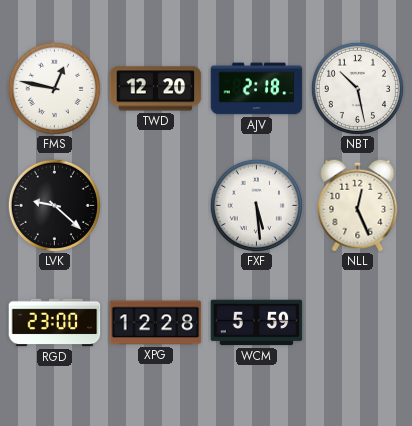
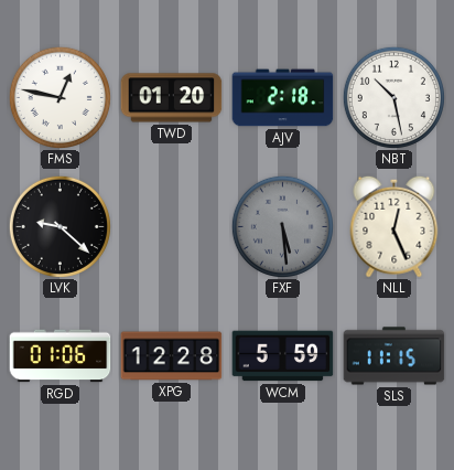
TWD: 12:20 -> 01:20 (172, 98)
FXF dial: white -> grey (282, 226)
RGD: 23:00 -> 01:06 (61, 356)
SLS: none -> 11:15 (394, 356)
